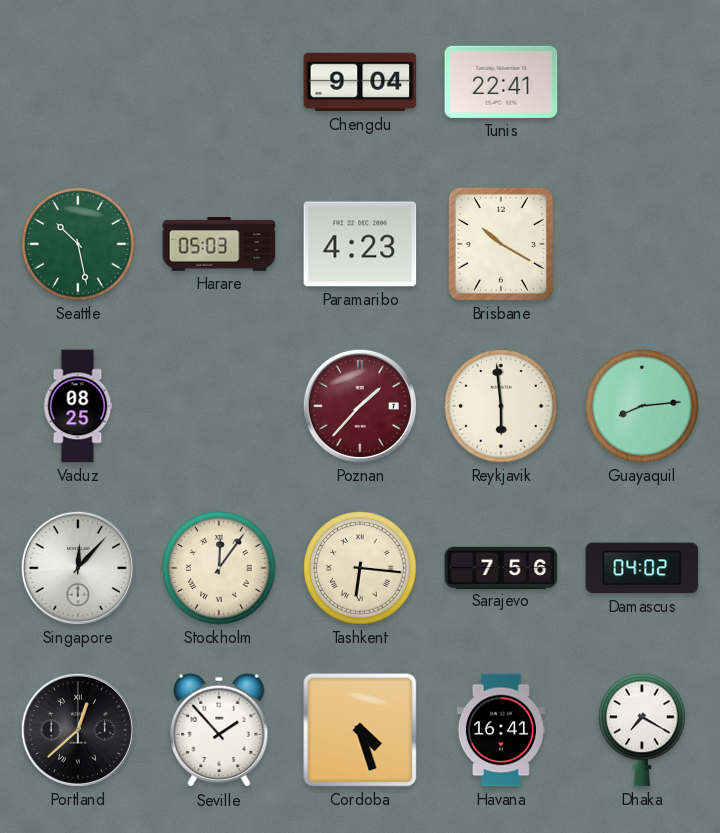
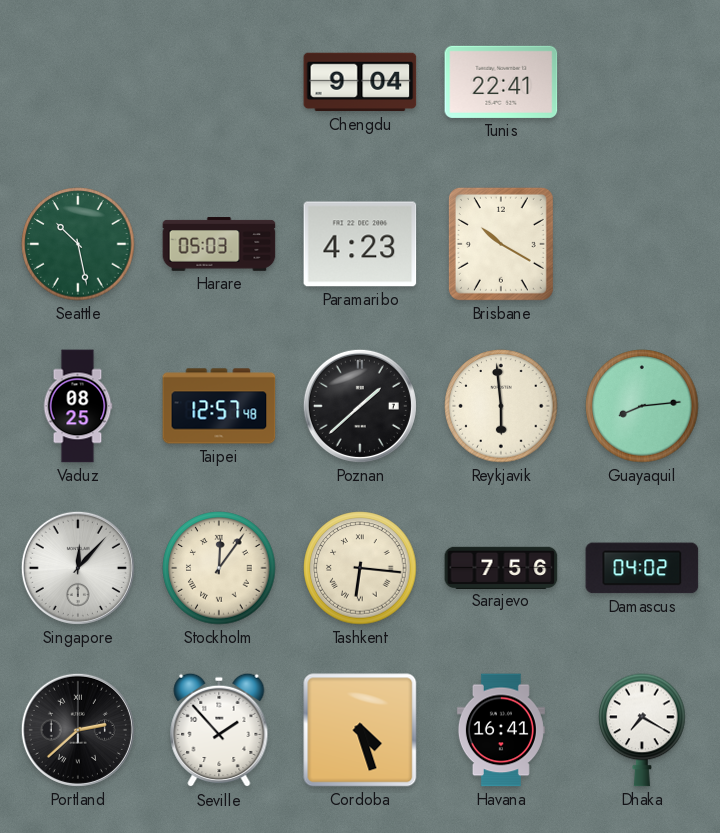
Taipei: none -> 12:57 (219, 406)
Poznan: 1:37 -> 1:38 (360, 406)
Poznan dial: burgundy -> black (360, 406)
Portland: 12:38 -> 2:38 (78, 730)
